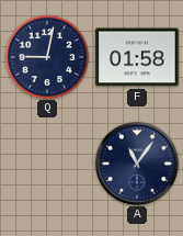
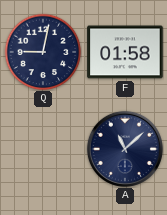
A: 11:06 -> 11:08 (125, 149)
